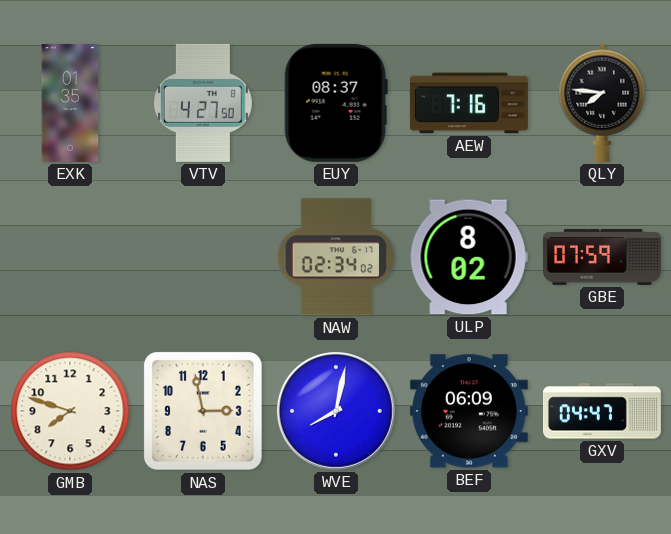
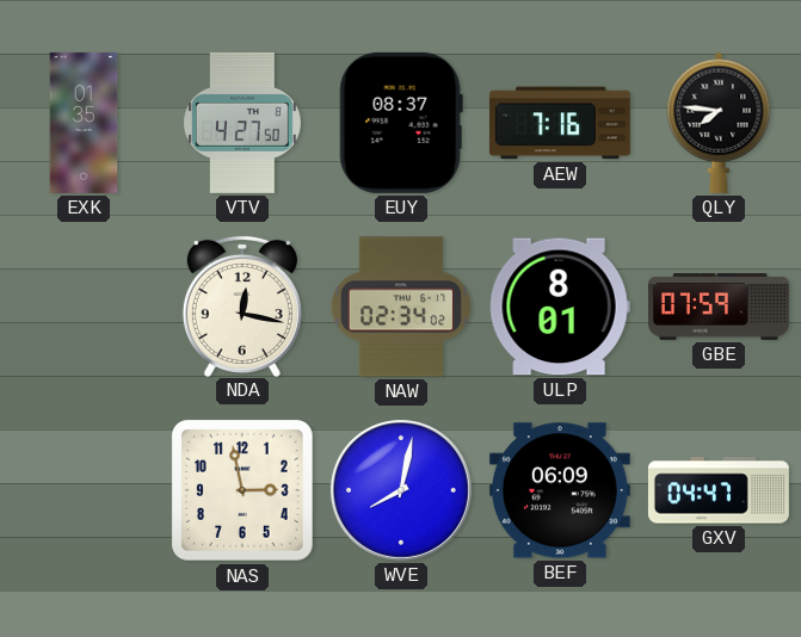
NDA: none -> 12:17 (242, 305)
ULP: 8:02 -> 8:01 (560, 307)
GMB: 7:48 -> none (70, 411)
